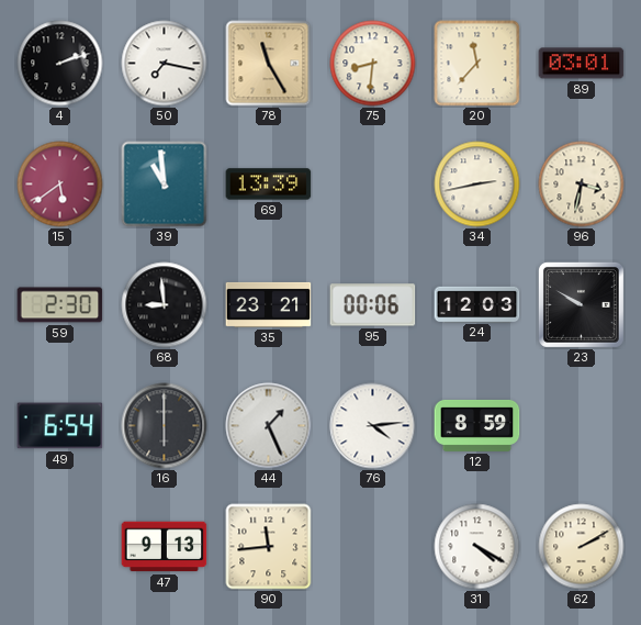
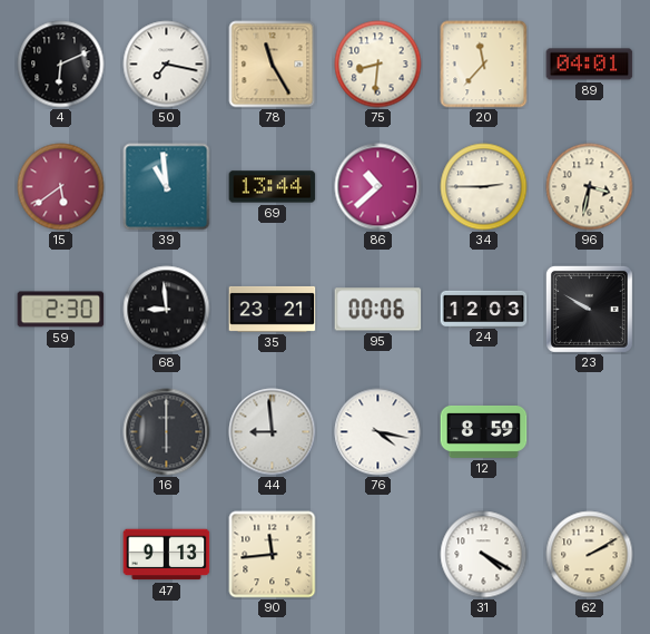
4: 2:12 -> 6:11 (61, 65)
89: 03:01 -> 04:01 (590, 65)
69: 13:39 -> 13:44 (273, 187)
86: none -> 10:38 (378, 187)
34: 2:43 -> 2:45 (484, 187)
49: 6:54 -> none (60, 426)
44: 1:26 -> 8:59 (273, 432)
76: 4:14 -> 4:17 (378, 432)
